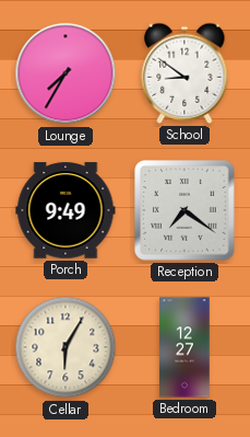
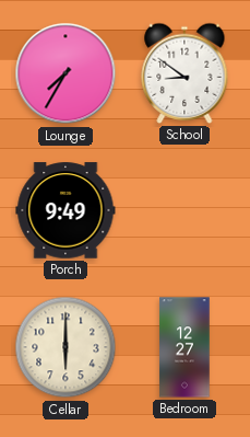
Reception: 7:21 -> none (184, 210)
Cellar: 6:05 -> 6:00 (66, 347)
